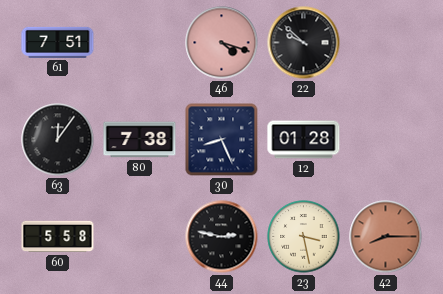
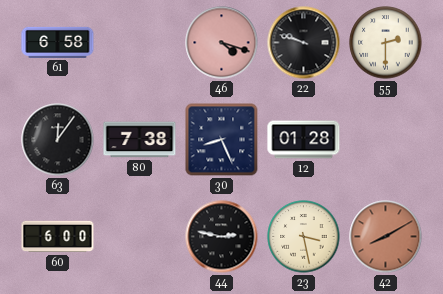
61: 7:51 -> 6:58 (58, 42)
22: 9:52 -> 9:48 (304, 43)
55: none -> 2:30 (386, 43)
60: 5:58 -> 6:00 (58, 237)
42: 8:15 -> 8:10 (386, 237)
